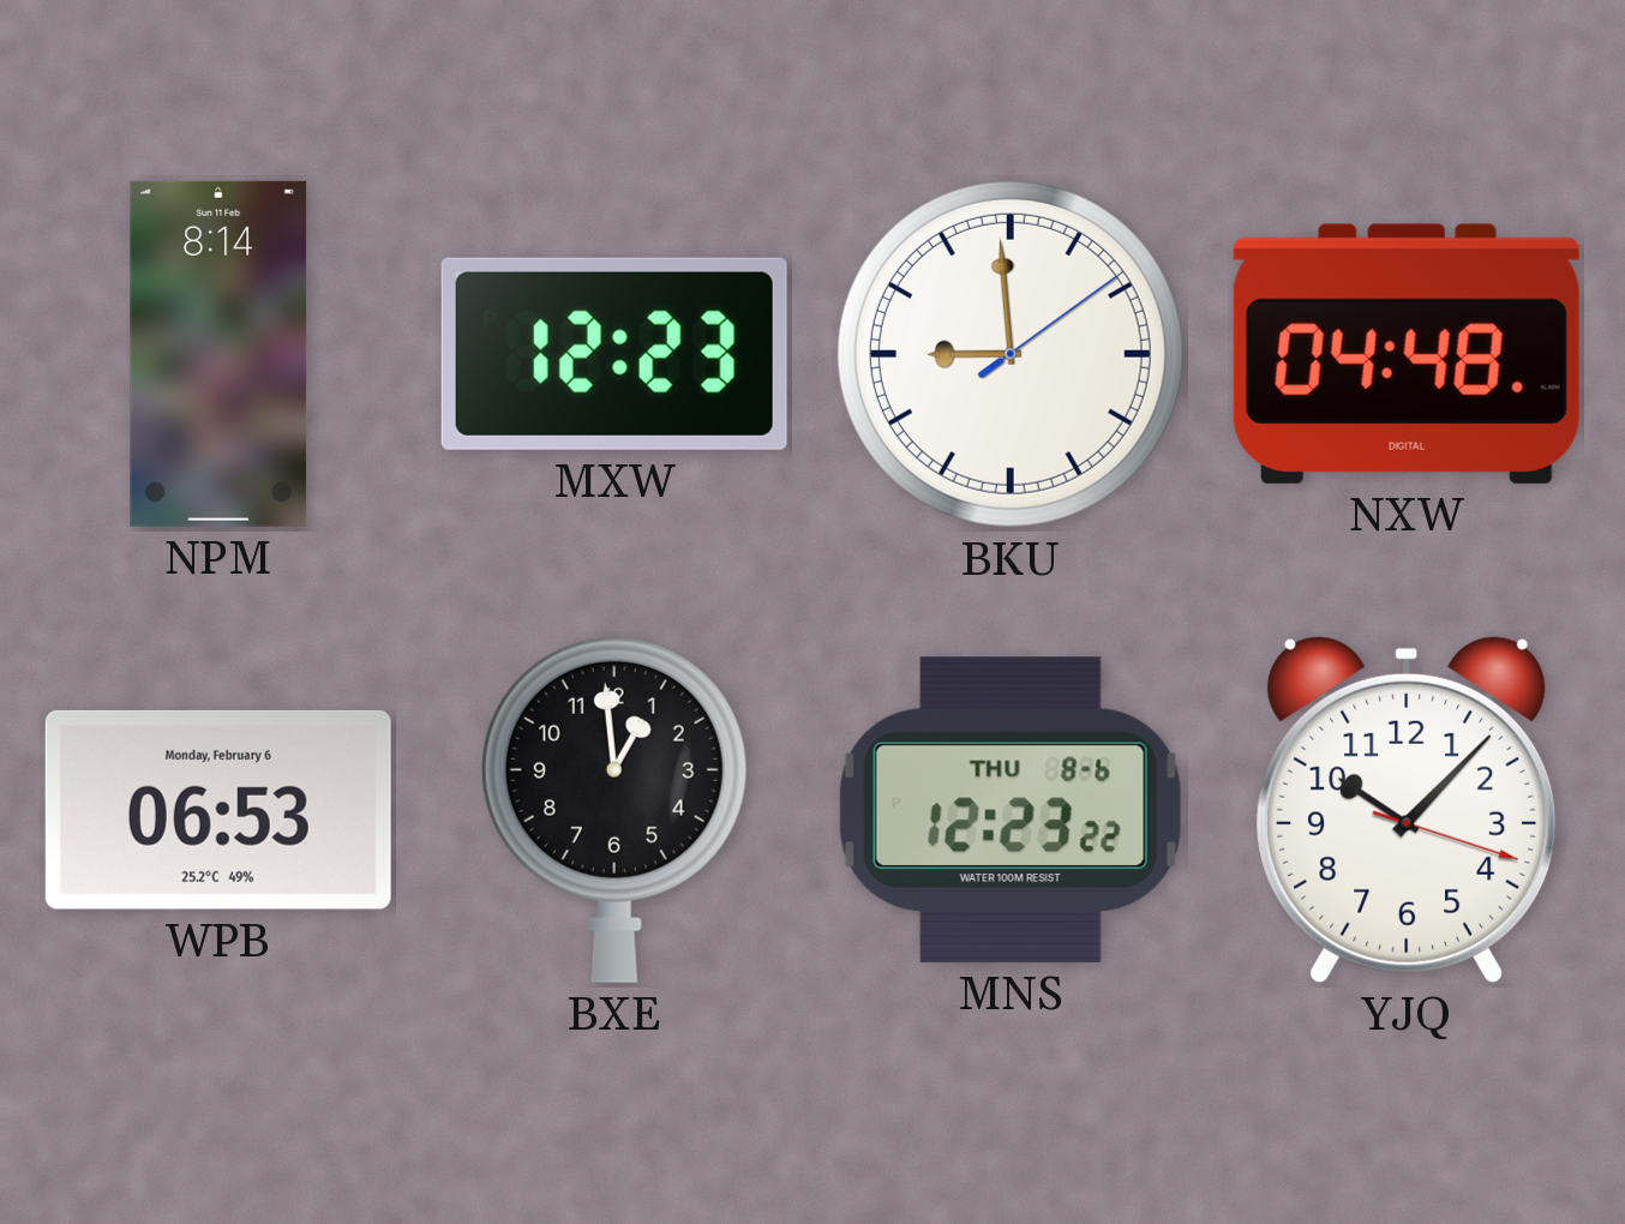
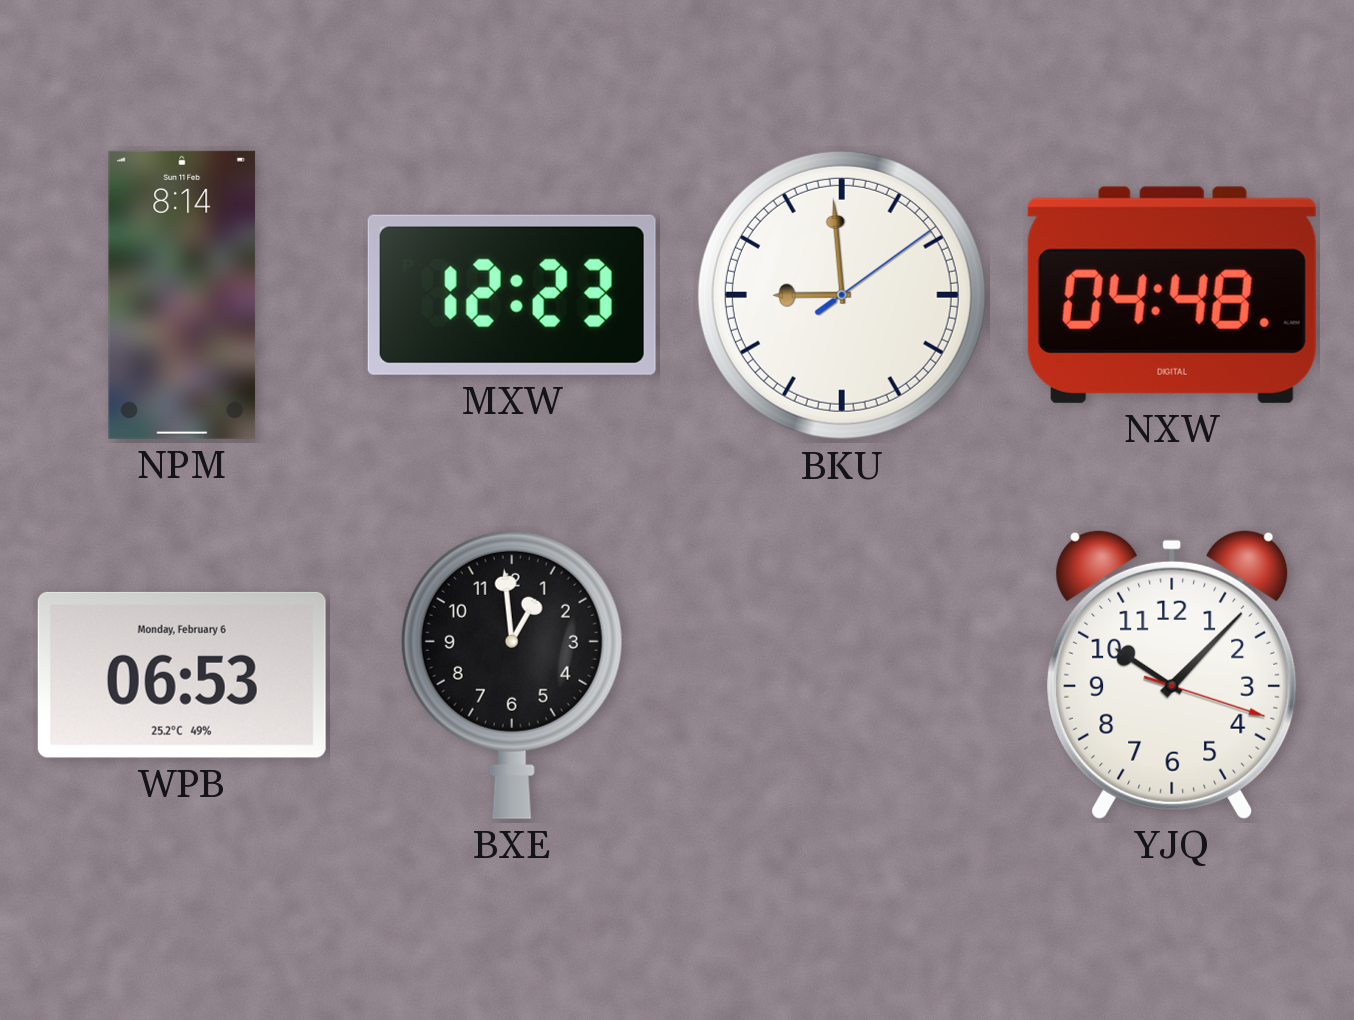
MNS: 12:23 -> none (1011, 810)
